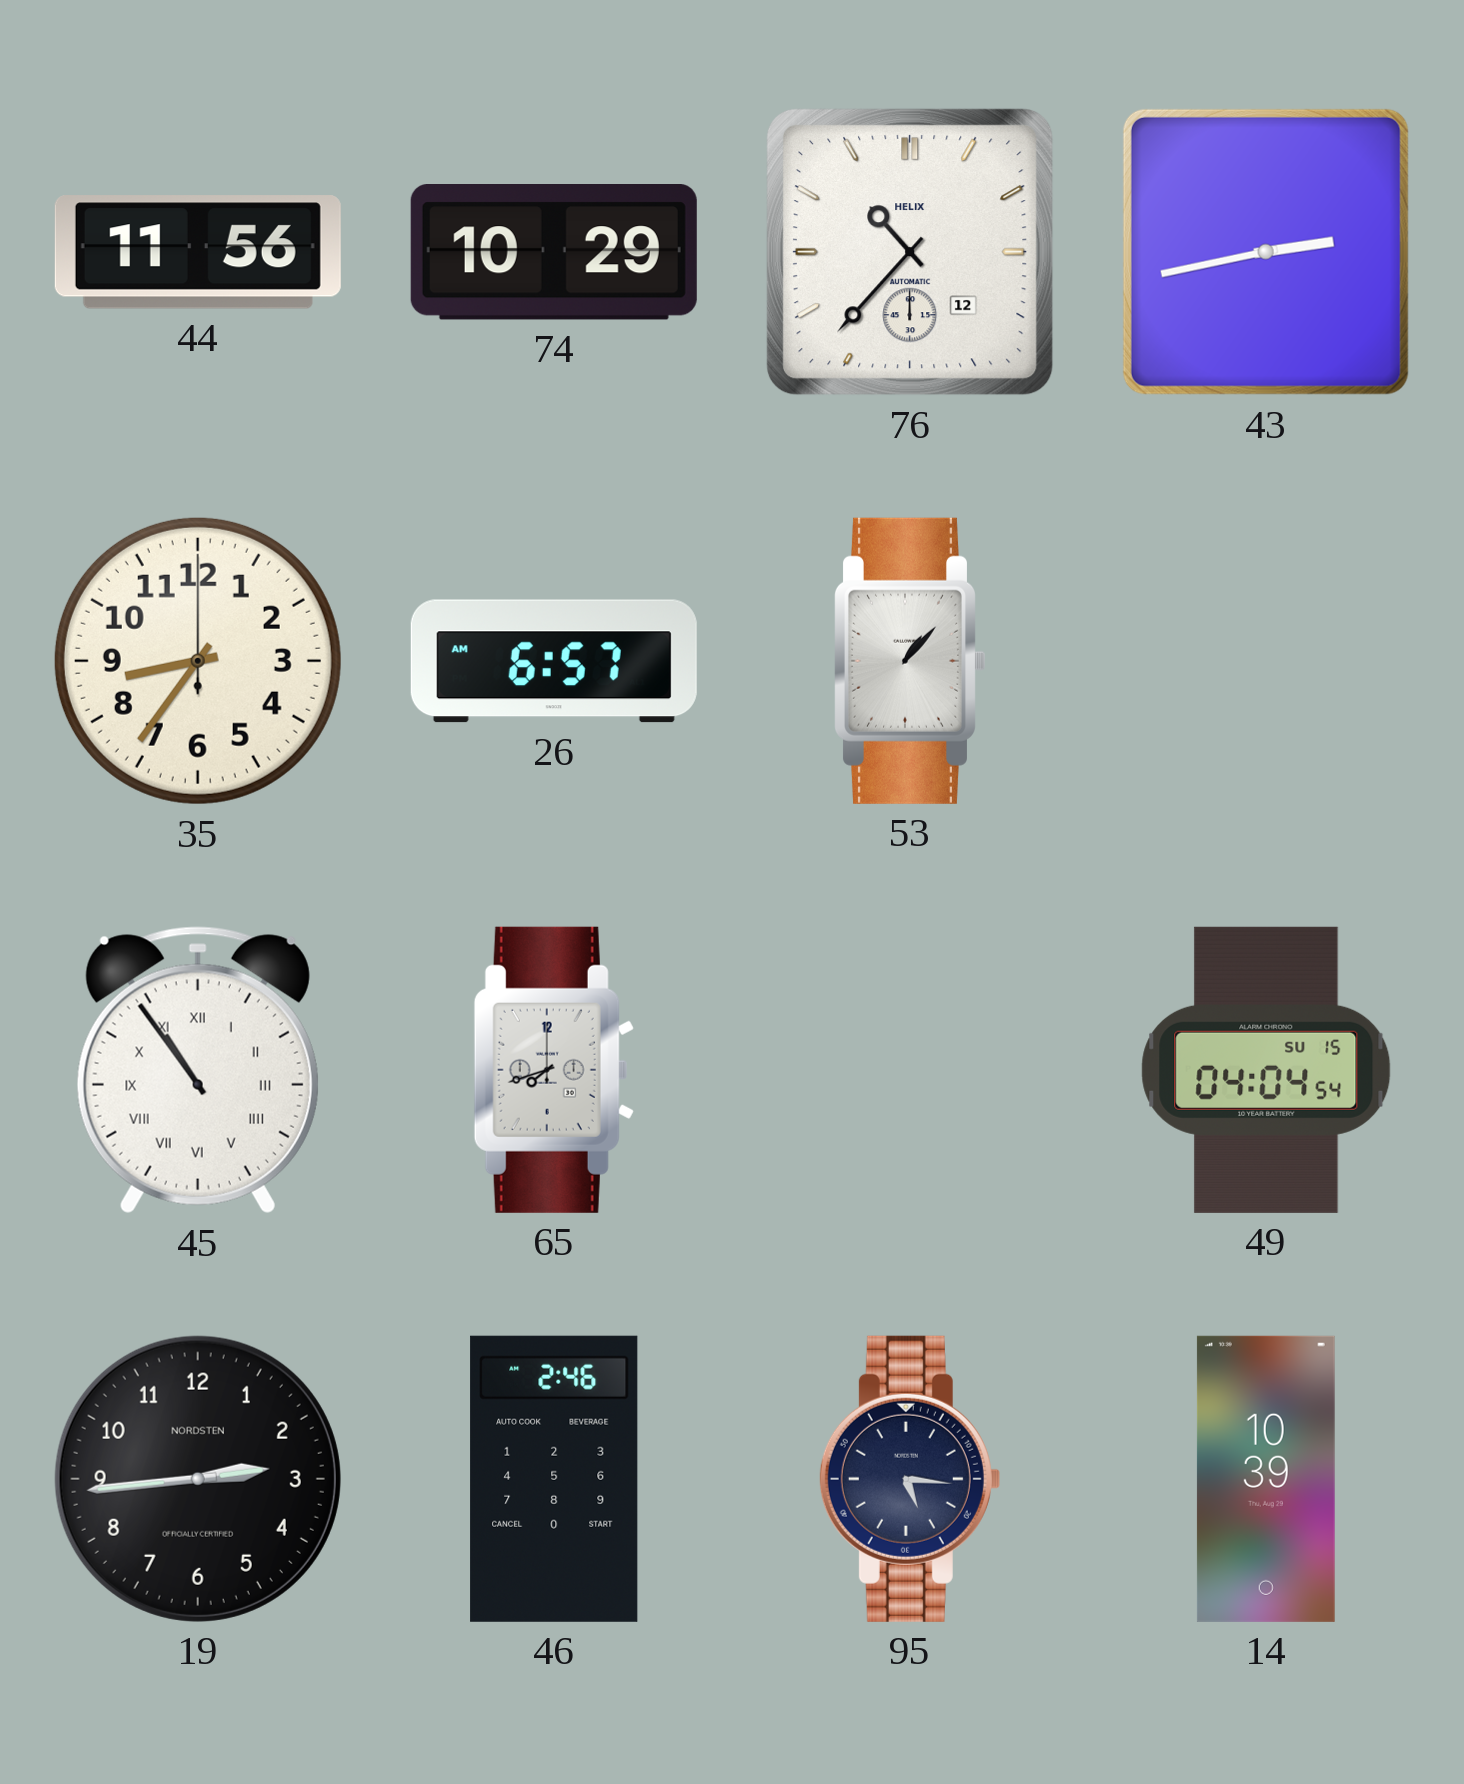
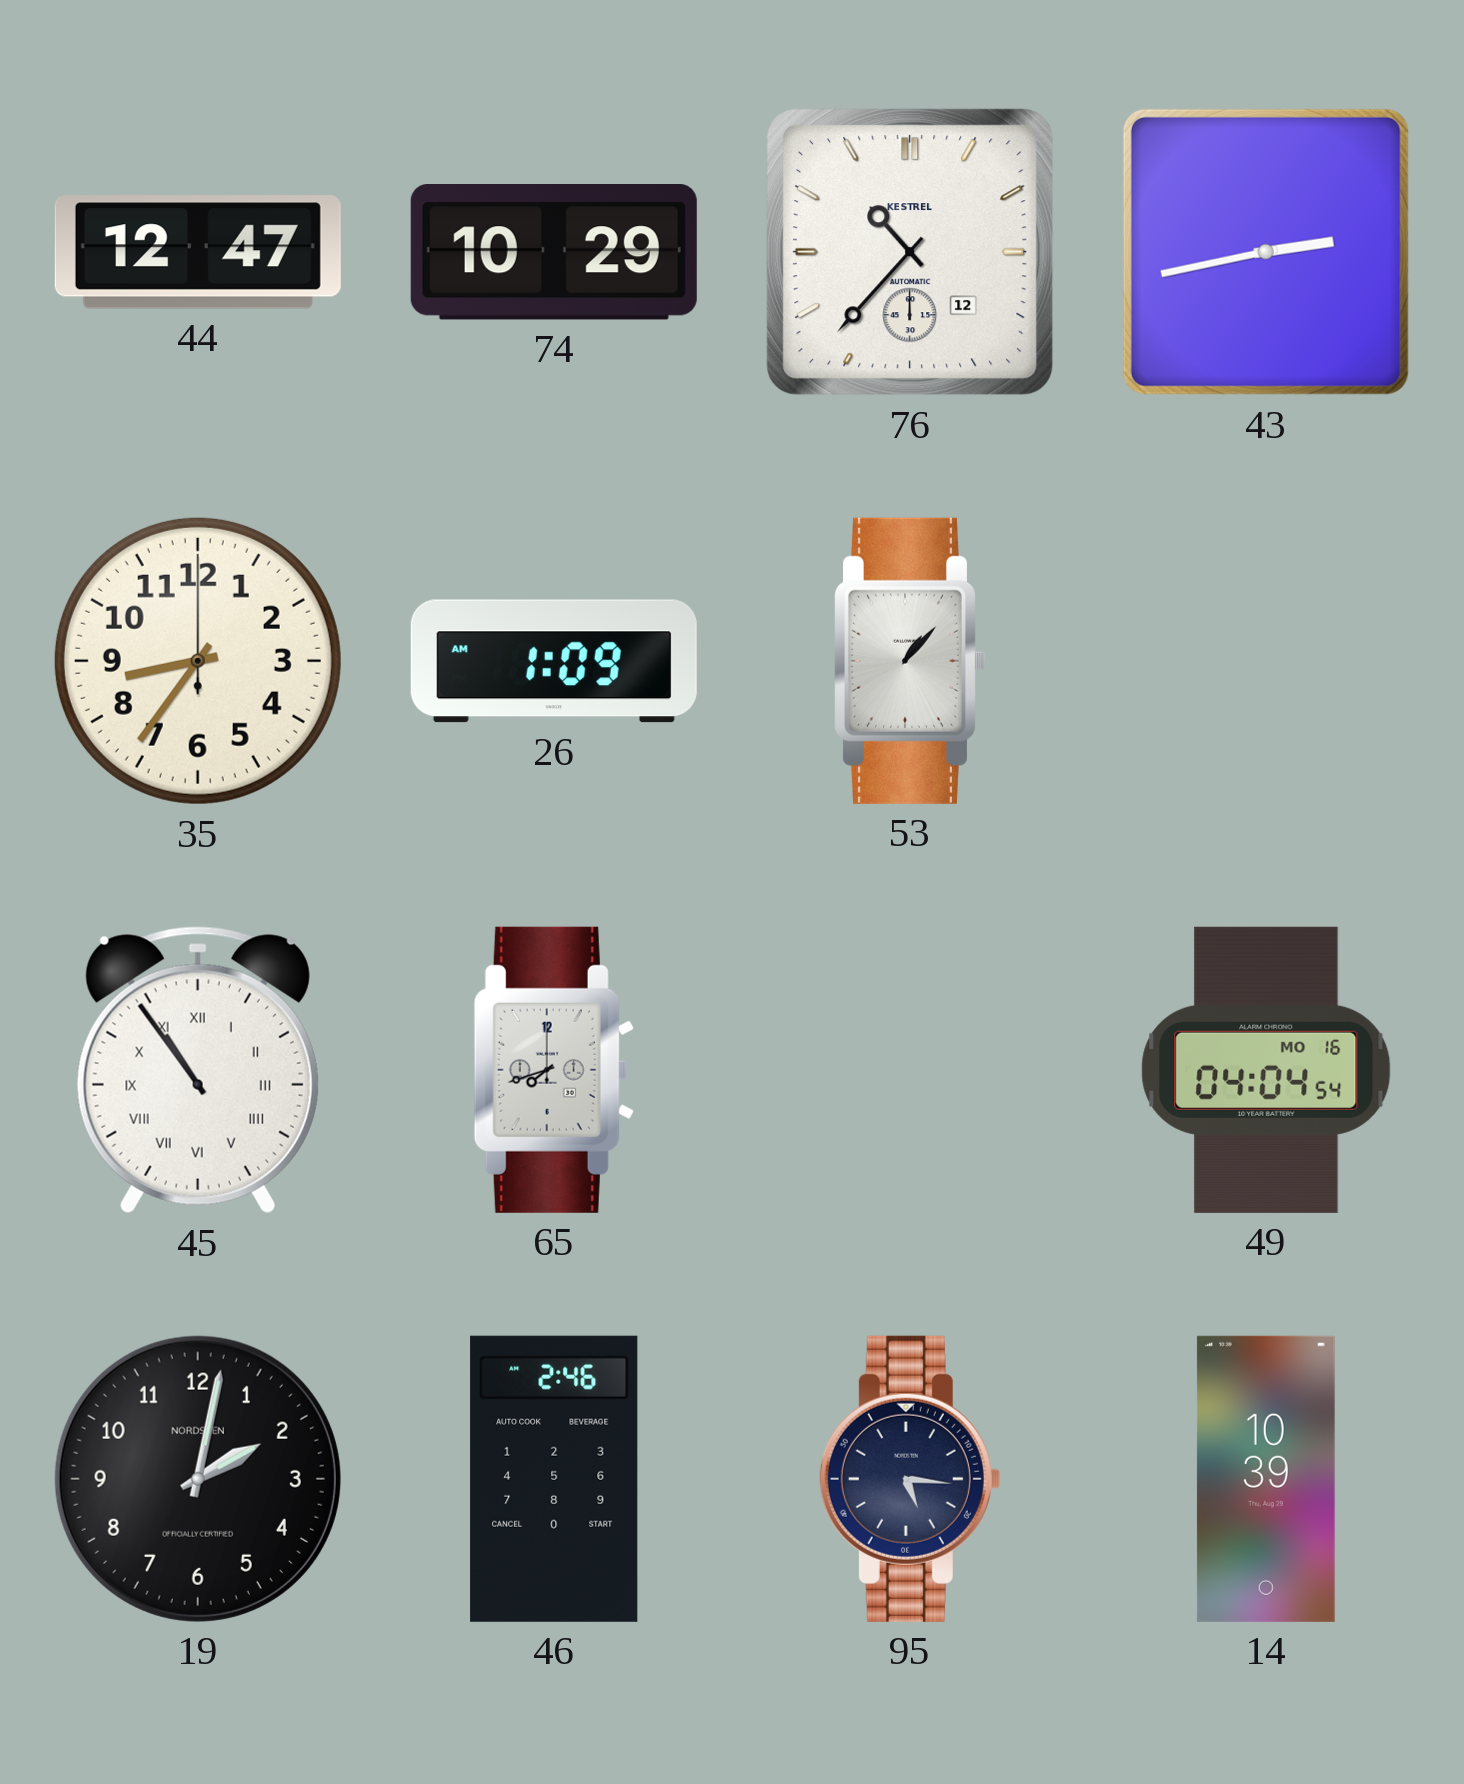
44: 11:56 -> 12:47 (198, 252)
76 brand: HELIX -> KESTREL (910, 252)
26: 6:57 -> 1:09 (554, 661)
49 date: SU 15 -> MO 16 (1266, 1070)
19: 2:44 -> 2:02 (198, 1479)
